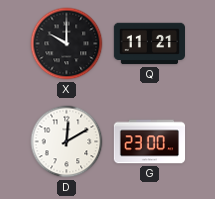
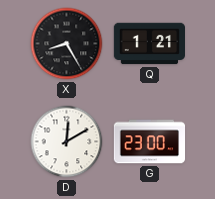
X: 10:00 -> 8:25 (67, 44)
Q: 11:21 -> 1:21 (150, 44)
